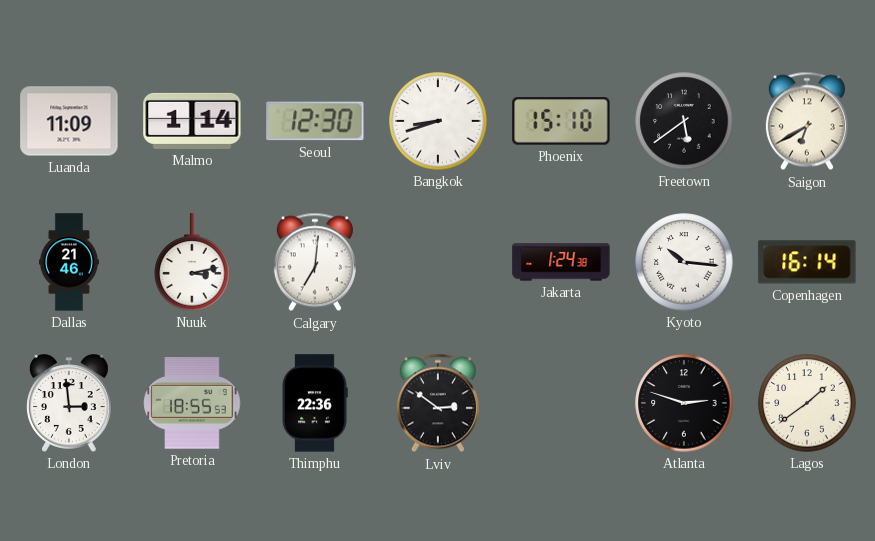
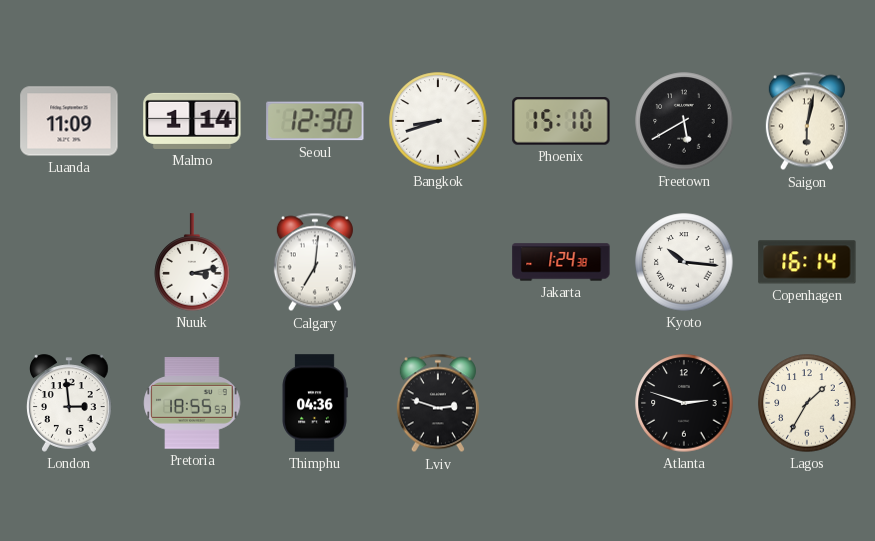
Freetown: 5:39 -> 5:40 (684, 121)
Saigon: 6:40 -> 6:02 (807, 121)
Dallas: 21:46 -> none (69, 262)
Thimphu: 22:36 -> 04:36 (315, 403)
Lviv: 2:51 -> 2:48 (438, 403)
Lagos: 1:39 -> 1:35 (807, 403)
